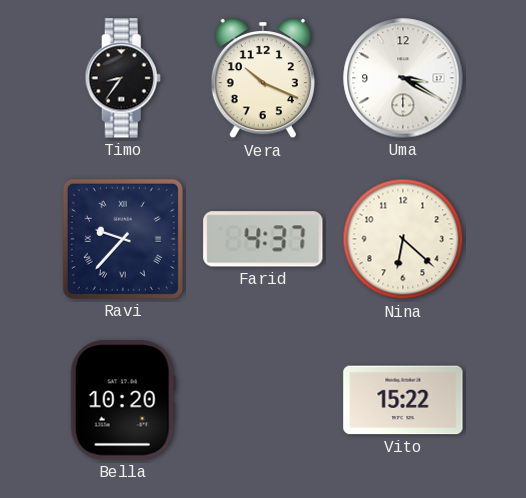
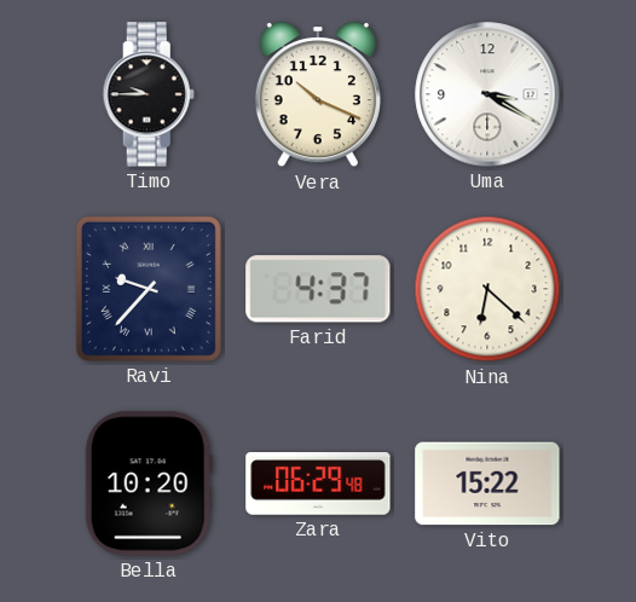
Timo: 8:36 -> 9:45 (149, 94)
Zara: none -> 06:29 (318, 485)
